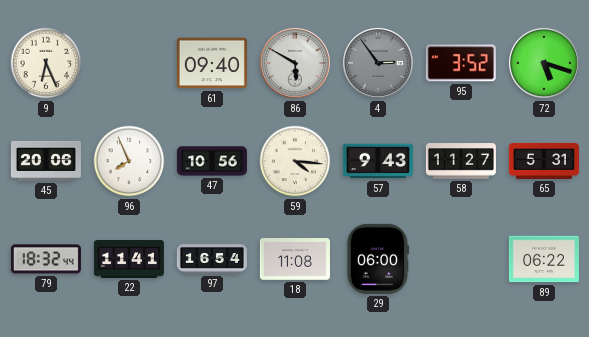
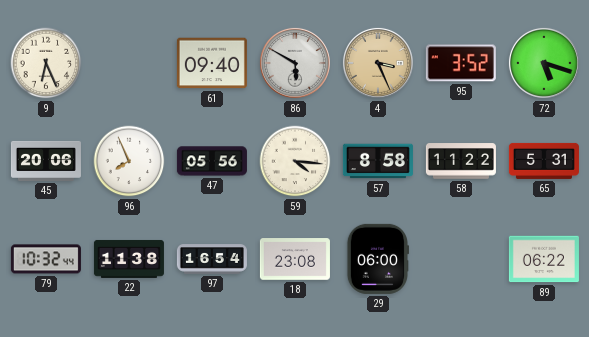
4: 2:54 -> 3:26 (378, 63)
4 dial: grey -> champagne (378, 63)
47: 10:56 -> 05:56 (212, 161)
57: 9:43 -> 8:58 (378, 161)
58: 11:27 -> 11:22 (461, 161)
79: 18:32 -> 10:32 (46, 259)
22: 11:41 -> 11:38 (129, 259)
18: 11:08 -> 23:08 (295, 259)
